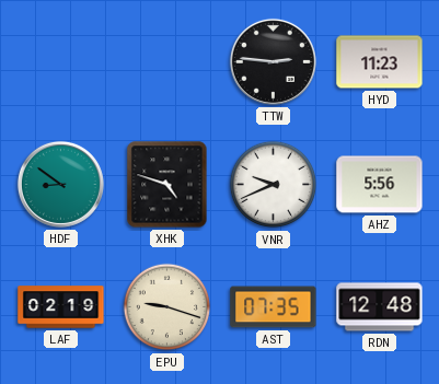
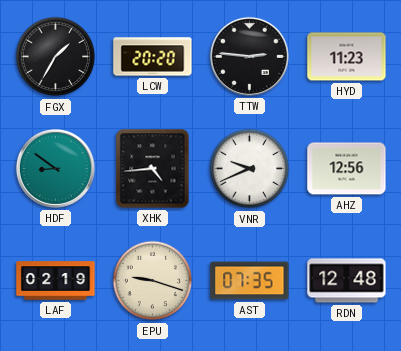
FGX: none -> 1:35 (56, 57)
LCW: none -> 20:20 (153, 57)
XHK: 4:48 -> 4:44 (153, 169)
AHZ: 5:56 -> 12:56 (347, 169)
